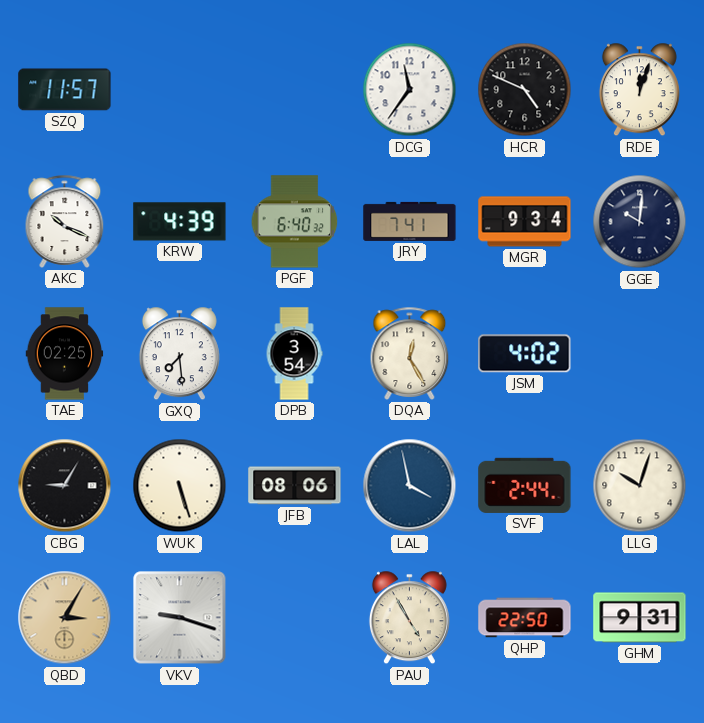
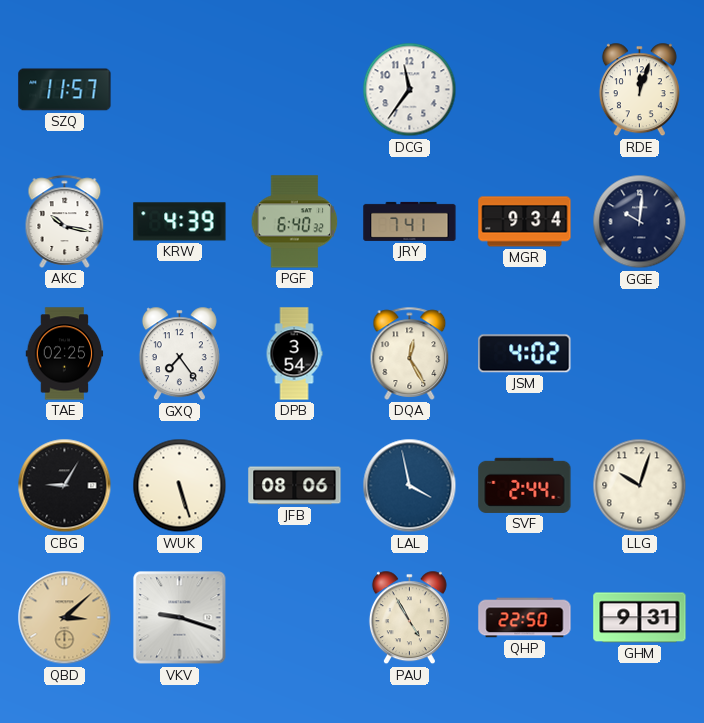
HCR: 4:49 -> none (525, 90)
AKC: 10:19 -> 10:17 (65, 221)
GXQ: 7:29 -> 7:24 (179, 354)
QBD: 3:05 -> 3:08 (65, 618)
